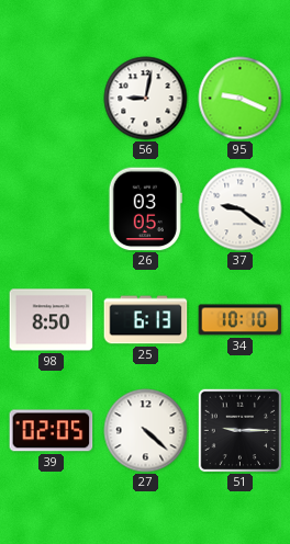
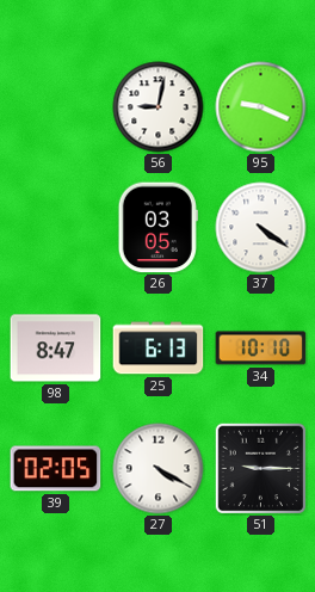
37: 9:21 -> 4:21 (261, 228)
98: 8:50 -> 8:47 (56, 349)
27: 4:22 -> 4:20 (159, 469)
